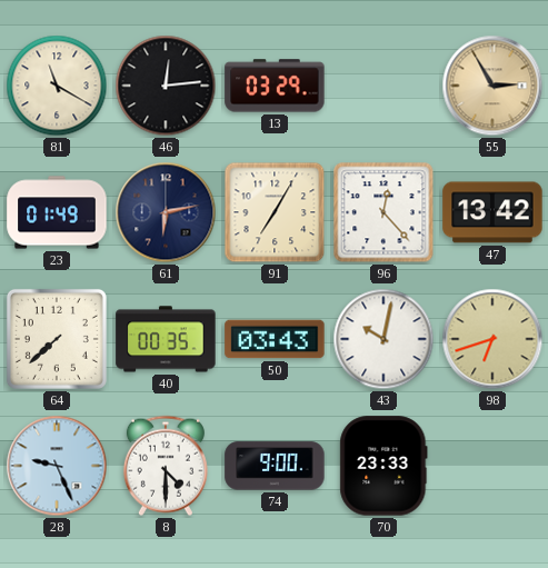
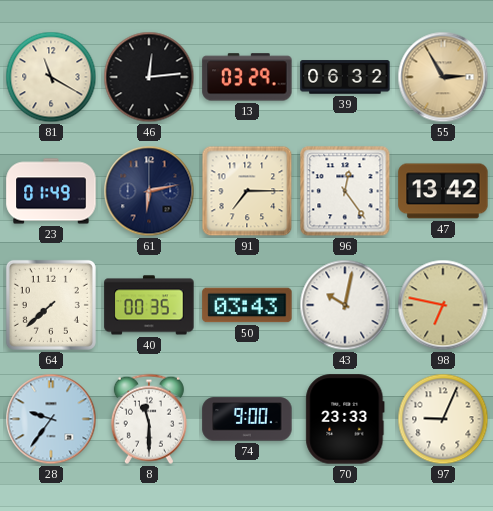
39: none -> 06:32 (345, 77)
91: 7:05 -> 7:15 (247, 191)
96: 12:23 -> 12:24 (345, 191)
98: 6:42 -> 6:47 (443, 305)
28: 9:26 -> 9:36 (51, 419)
8: 4:30 -> 11:30 (149, 419)
97: none -> 9:04 (443, 419)
